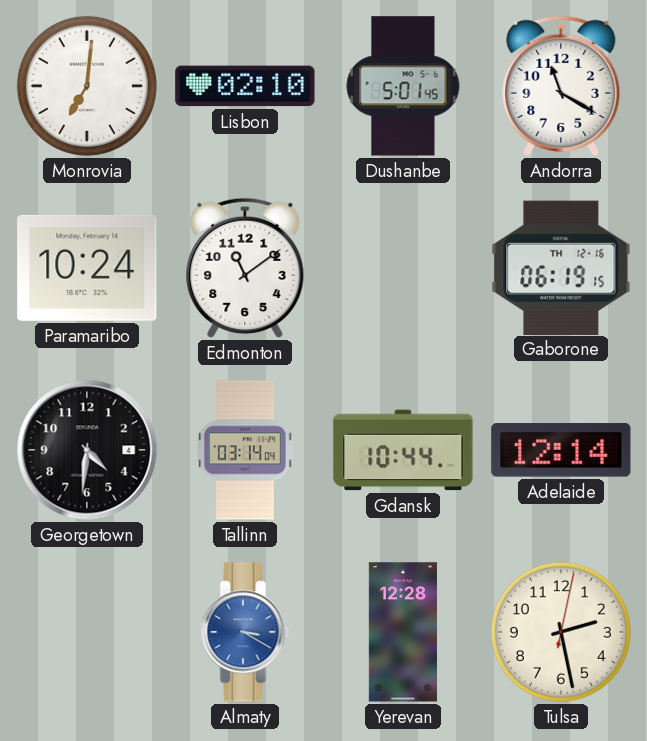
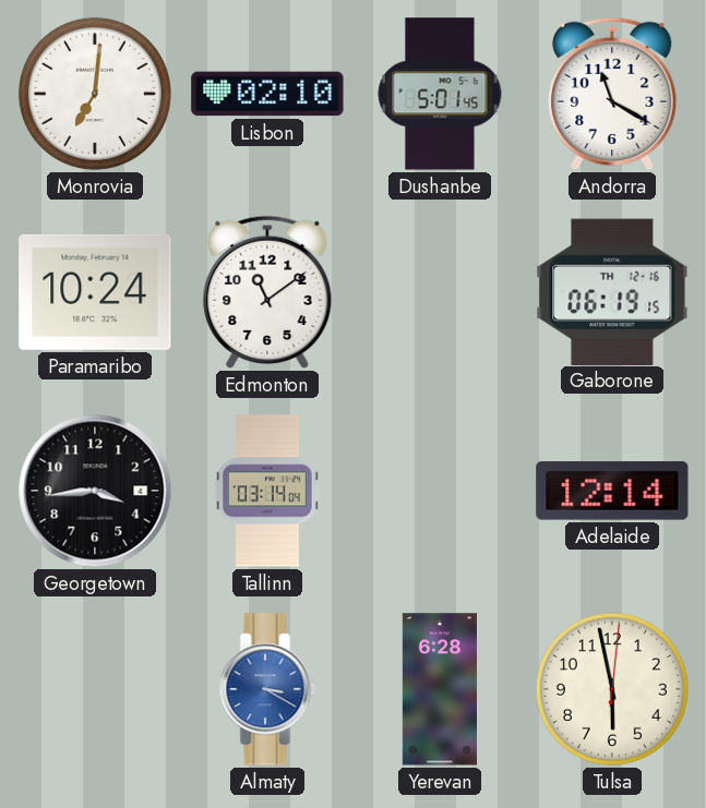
Georgetown: 4:31 -> 3:44 (95, 491)
Gdansk: 10:44 -> none (403, 450)
Yerevan: 12:28 -> 6:28 (440, 689)
Tulsa: 2:28 -> 5:58 (612, 689)
